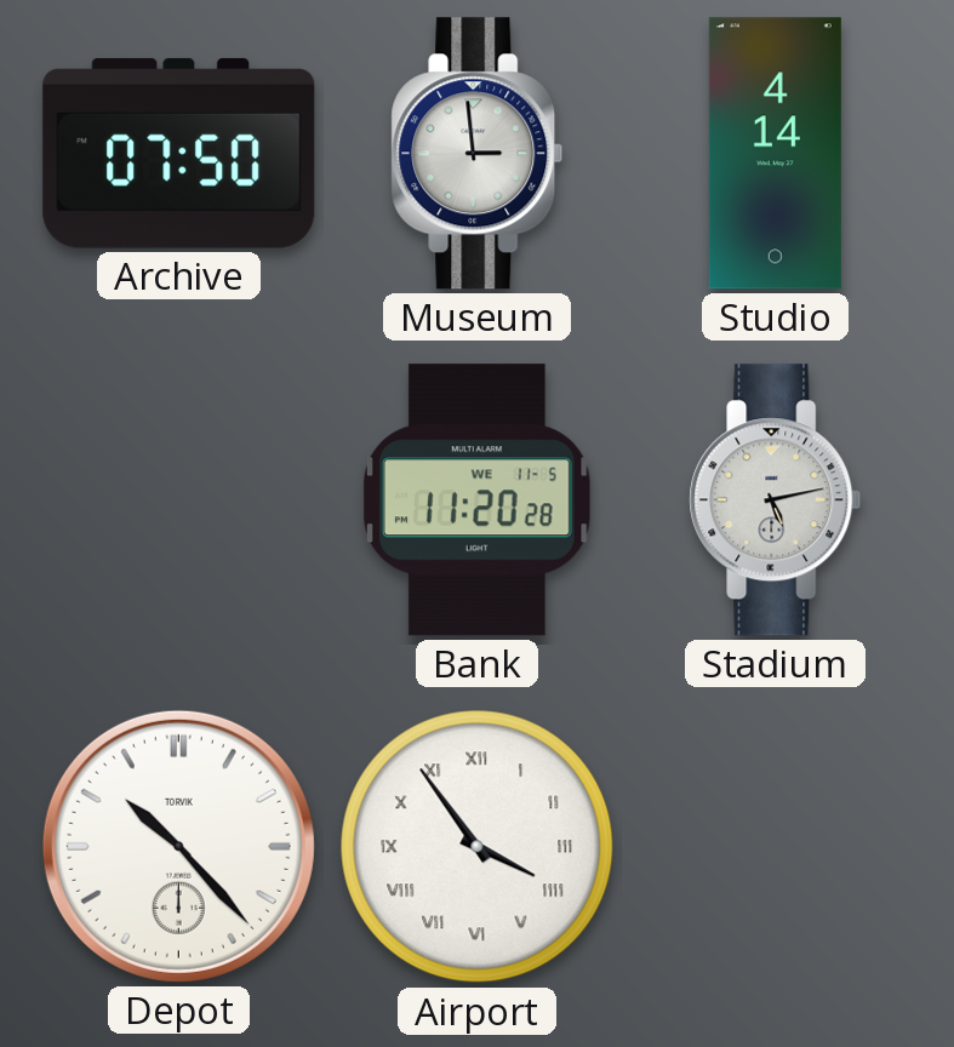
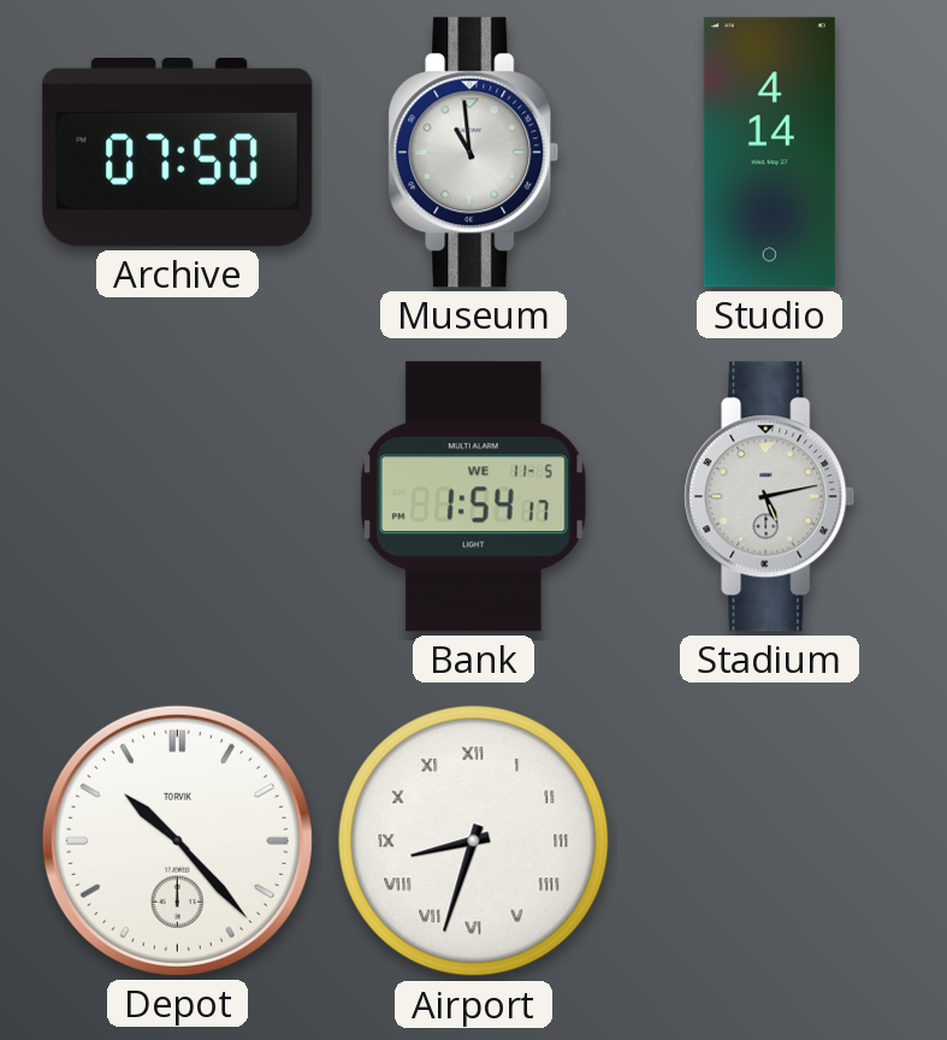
Museum: 2:59 -> 10:59 (474, 153)
Bank: 11:20 -> 1:54 (473, 497)
Airport: 3:54 -> 8:33 (474, 841)
